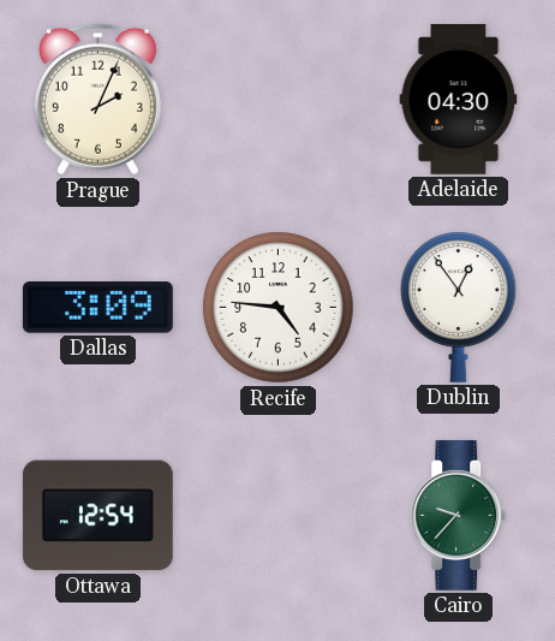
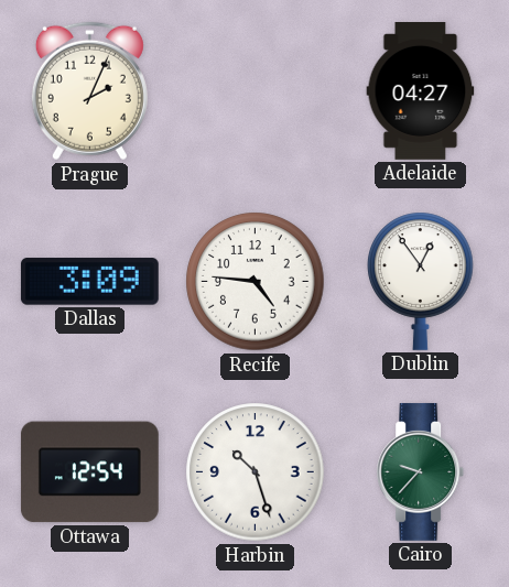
Adelaide: 04:30 -> 04:27 (421, 91)
Harbin: none -> 10:27 (256, 472)
